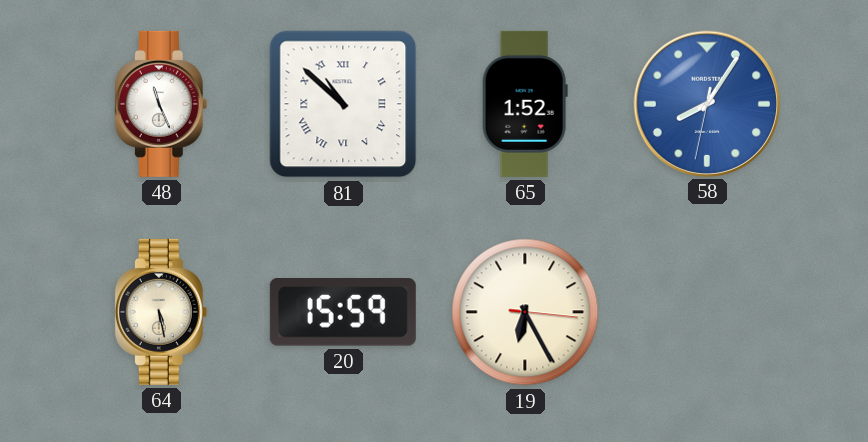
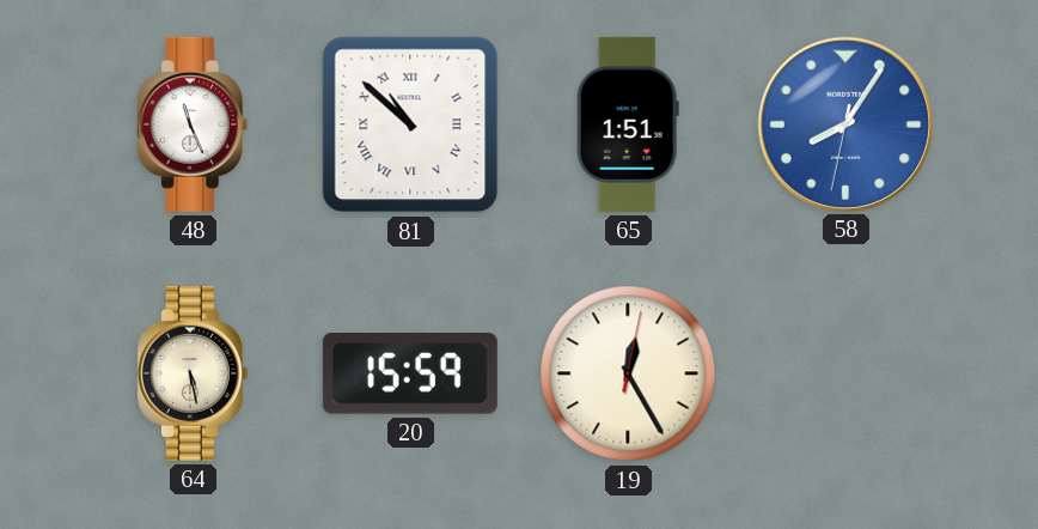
65: 1:52 -> 1:51 (628, 124)
19: 6:25 -> 12:25 (628, 373)
